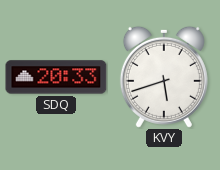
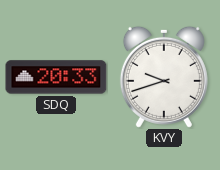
KVY: 5:42 -> 9:42 (164, 77)
